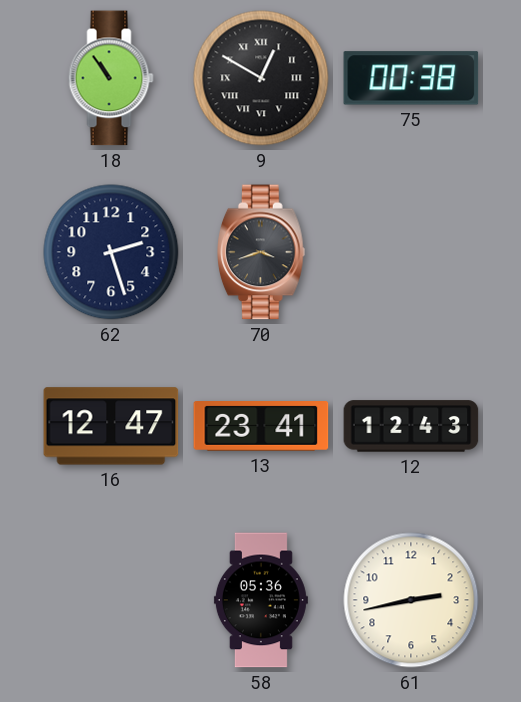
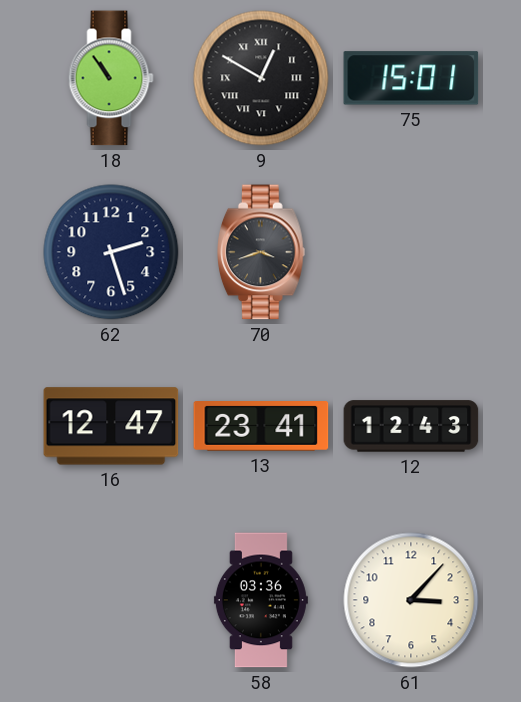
75: 00:38 -> 15:01 (411, 78)
58: 05:36 -> 03:36 (261, 600)
61: 2:43 -> 3:07 (411, 600)
